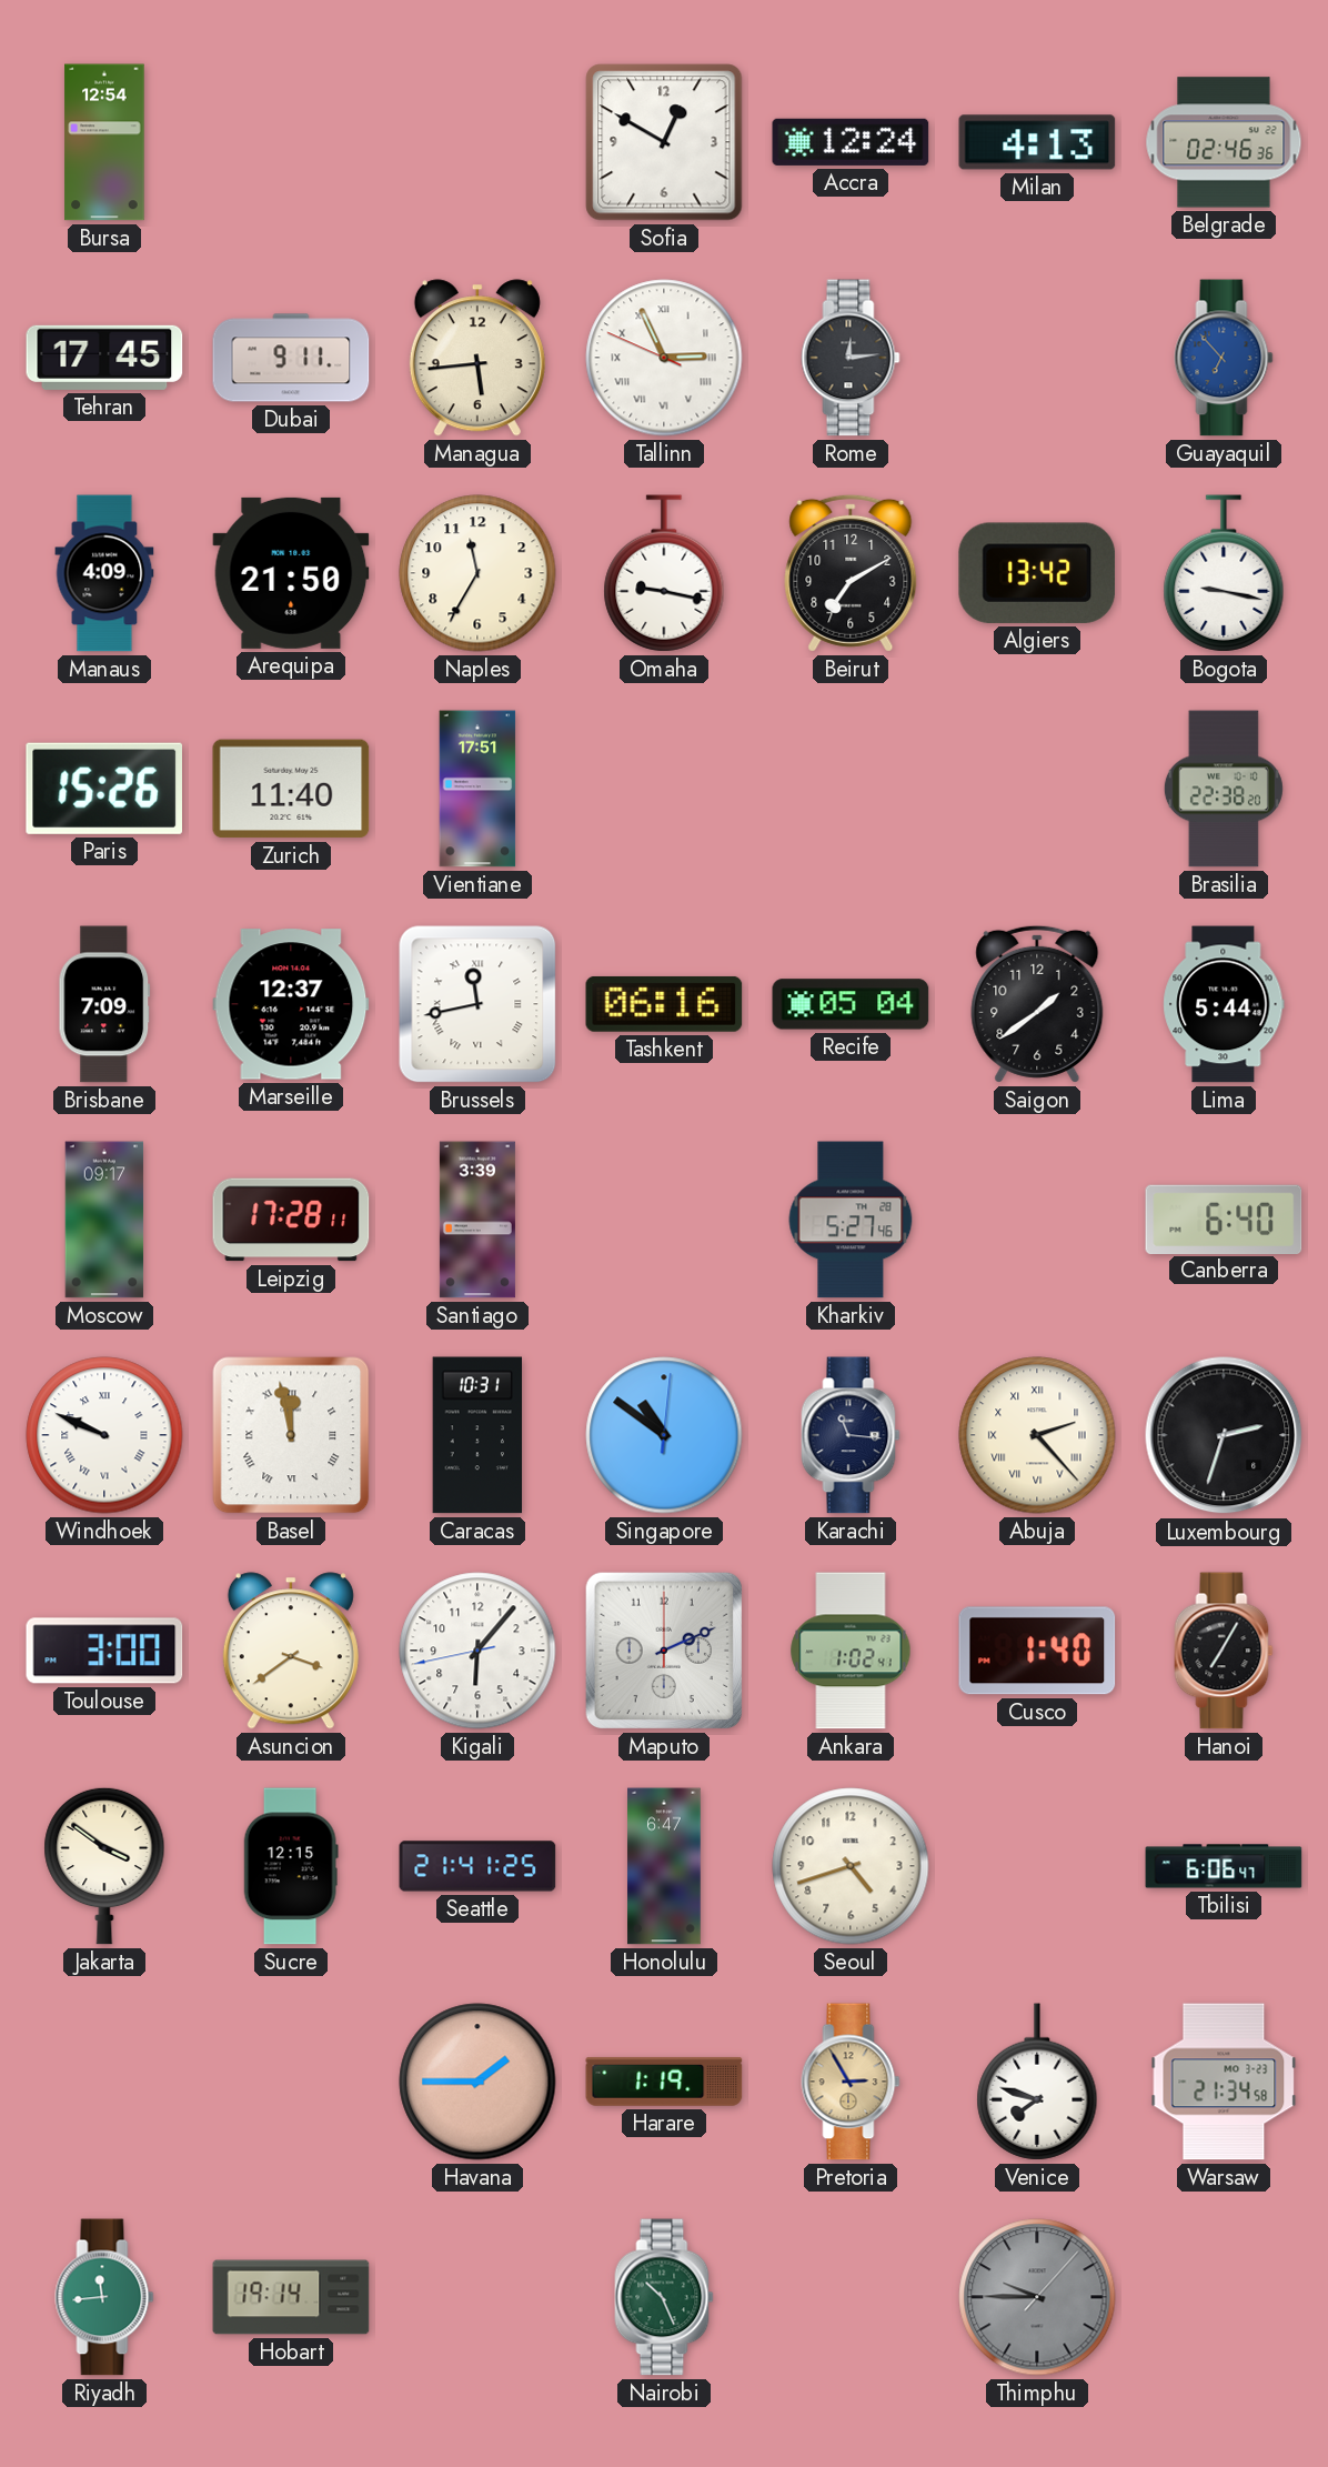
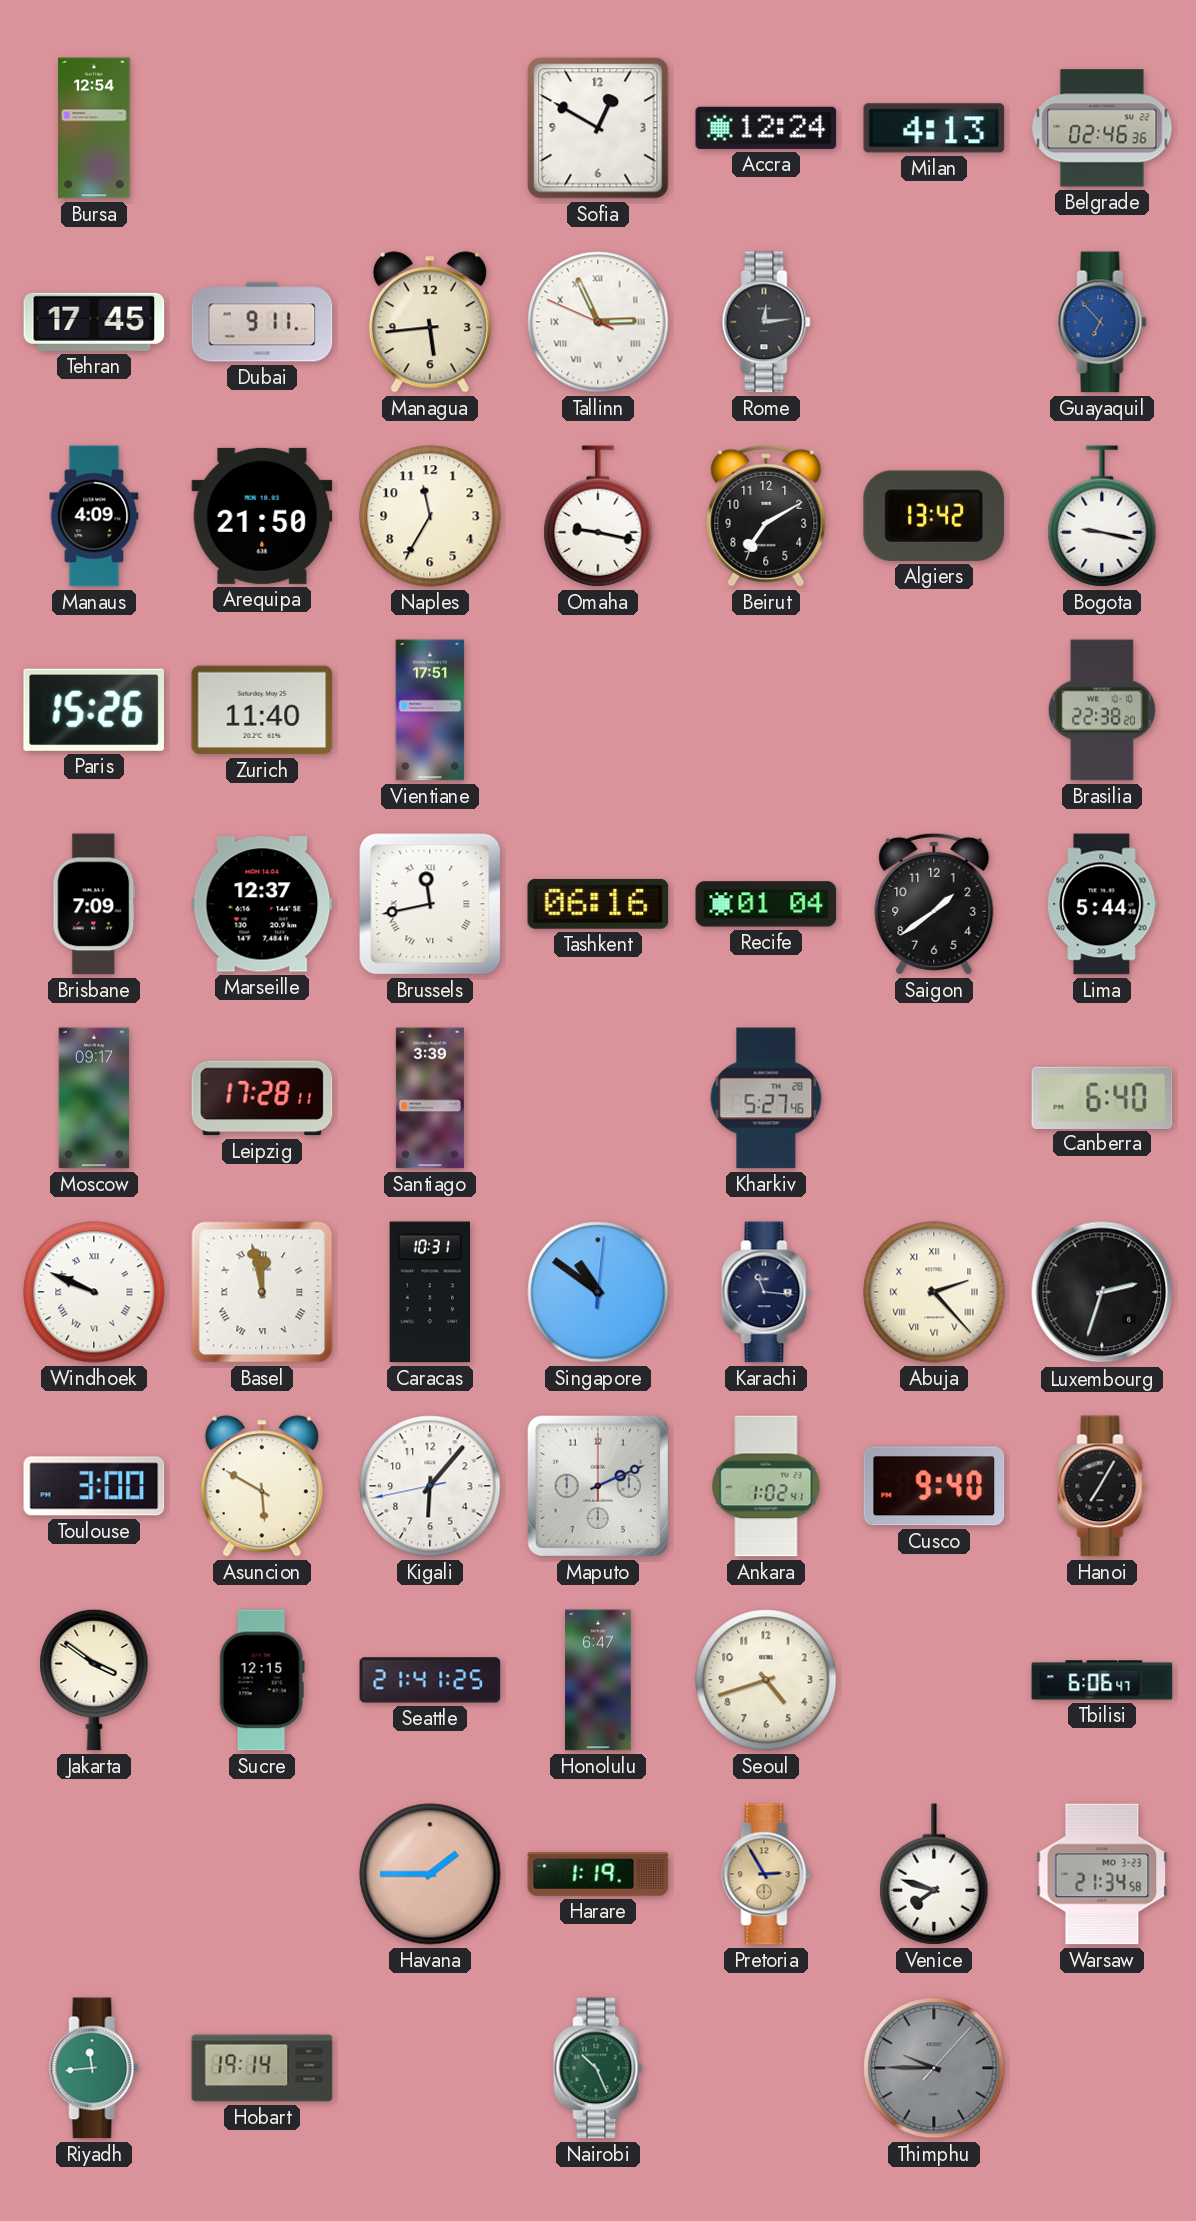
Recife: 05:04 -> 01:04 (766, 904)
Asuncion: 3:39 -> 5:50 (262, 1486)
Cusco: 1:40 -> 9:40 (934, 1486)
